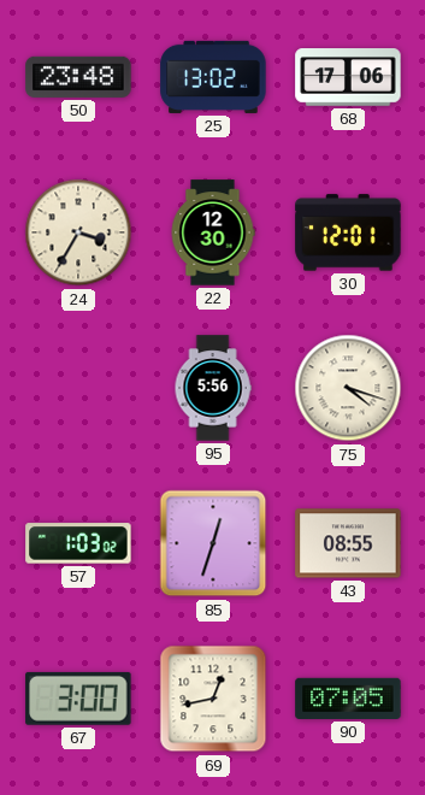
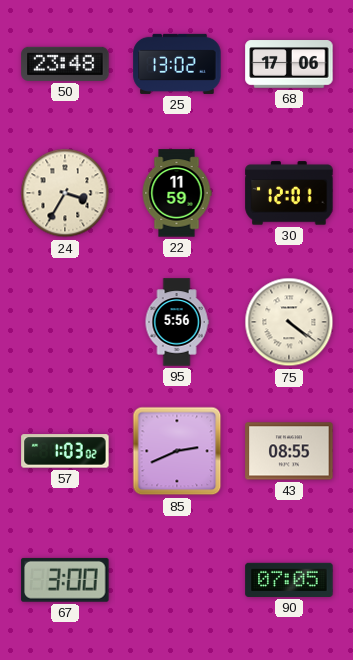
22: 12:30 -> 11:59 (177, 193)
75: 4:18 -> 4:21 (289, 322)
85: 12:33 -> 2:41 (177, 451)
69: 12:43 -> none (213, 699)
